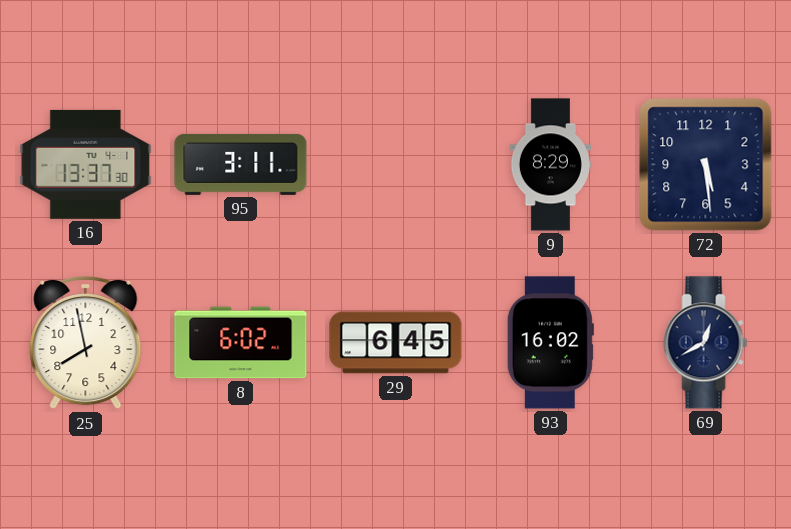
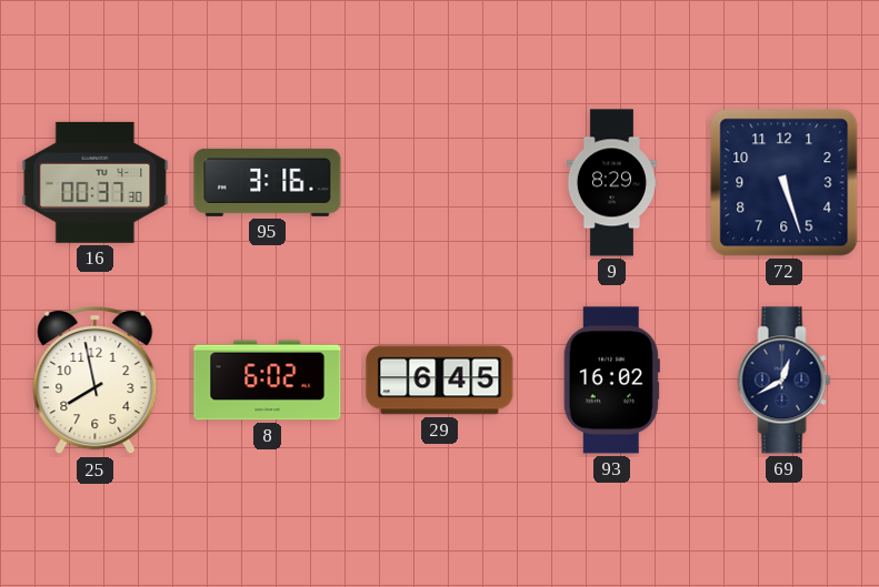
16: 13:37 -> 00:37 (96, 182)
95: 3:11 -> 3:16 (268, 182)
72: 5:29 -> 5:27 (785, 183)
